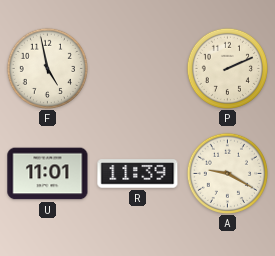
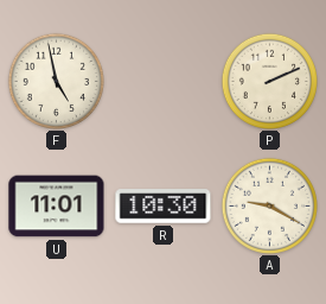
R: 11:39 -> 10:30 (164, 207)
